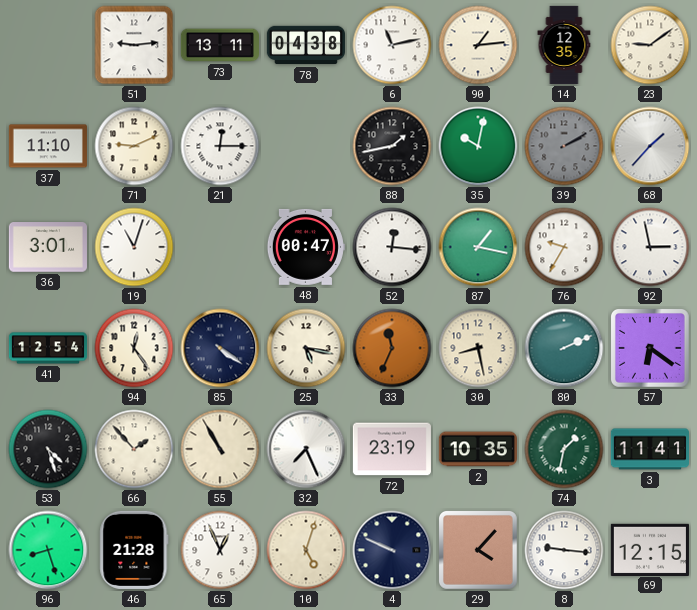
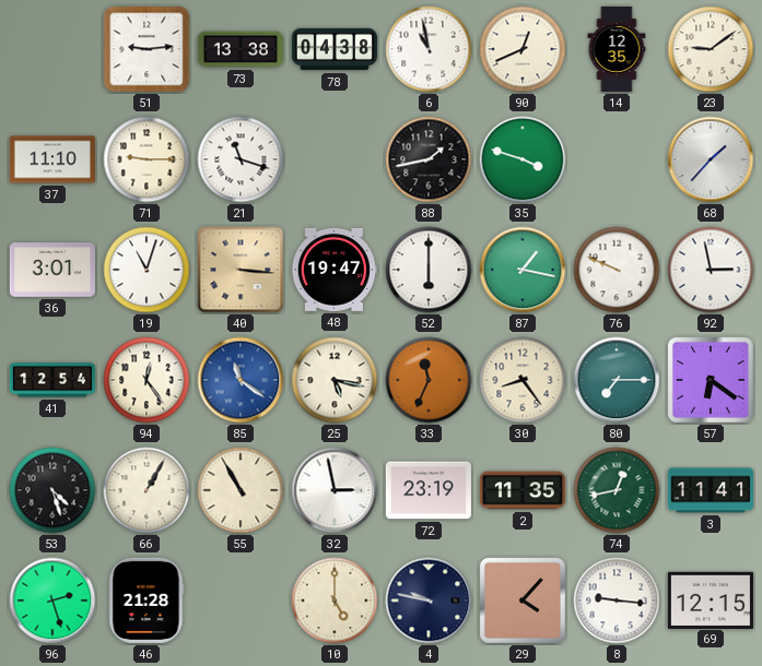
73: 13:11 -> 13:38 (239, 49)
6: 11:13 -> 10:58 (429, 49)
90: 1:14 -> 12:41 (523, 49)
71: 9:11 -> 9:15 (146, 159)
21: 12:15 -> 11:18 (241, 159)
35: 10:02 -> 3:48 (523, 159)
39: 2:10 -> none (564, 146)
40: none -> 3:16 (241, 270)
48: 00:47 -> 19:47 (333, 270)
52: 12:16 -> 6:00 (429, 270)
76: 9:35 -> 9:49 (617, 270)
85: 4:21 -> 11:21 (241, 380)
85 dial: navy -> blue (241, 380)
30: 8:28 -> 8:24 (523, 380)
80: 2:11 -> 7:15 (617, 380)
66: 1:53 -> 1:05 (146, 490)
32: 7:26 -> 2:58 (335, 490)
2: 10:35 -> 11:35 (523, 490)
74: 1:32 -> 12:43 (617, 490)
96: 8:27 -> 2:27 (52, 600)
65: 12:56 -> none (220, 550)
10: 5:03 -> 5:00 (335, 600)
4: 9:49 -> 9:47 (429, 600)
